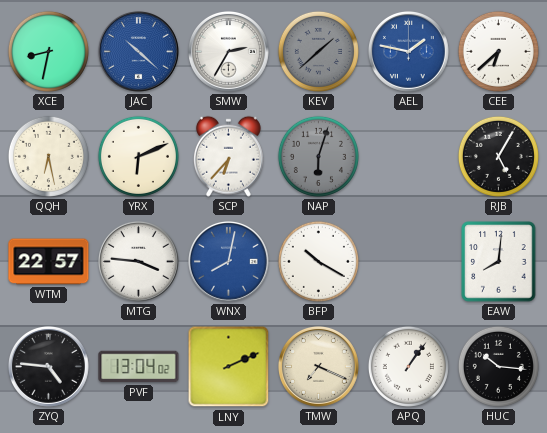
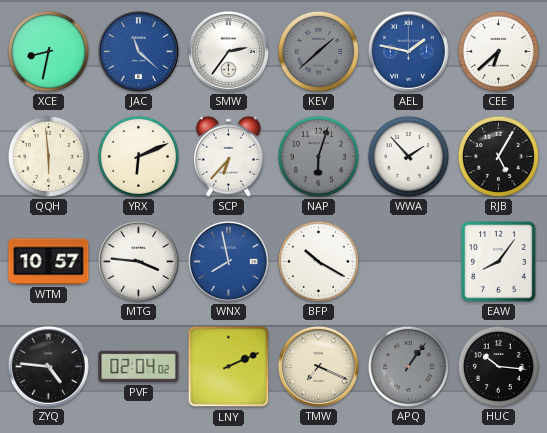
JAC: 10:22 -> 11:22 (138, 51)
SMW: 2:35 -> 2:36 (228, 51)
QQH: 6:28 -> 5:59 (48, 156)
WWA: none -> 1:53 (408, 156)
WTM: 22:57 -> 10:57 (49, 262)
WNX: 8:02 -> 7:58 (228, 261)
EAW: 8:01 -> 8:06 (499, 262)
PVF: 13:04 -> 02:04 (139, 367)
APQ dial: white -> grey (408, 366)
